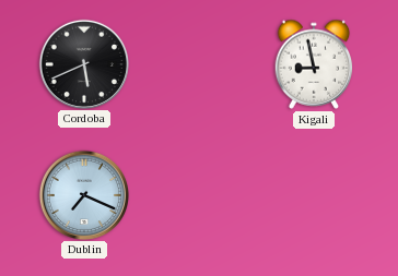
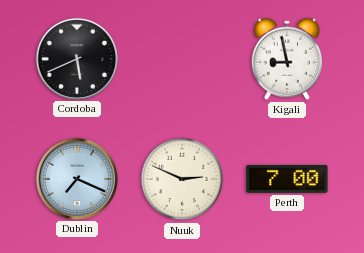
Nuuk: none -> 2:49 (182, 179)
Perth: none -> 7:00 (287, 179)
